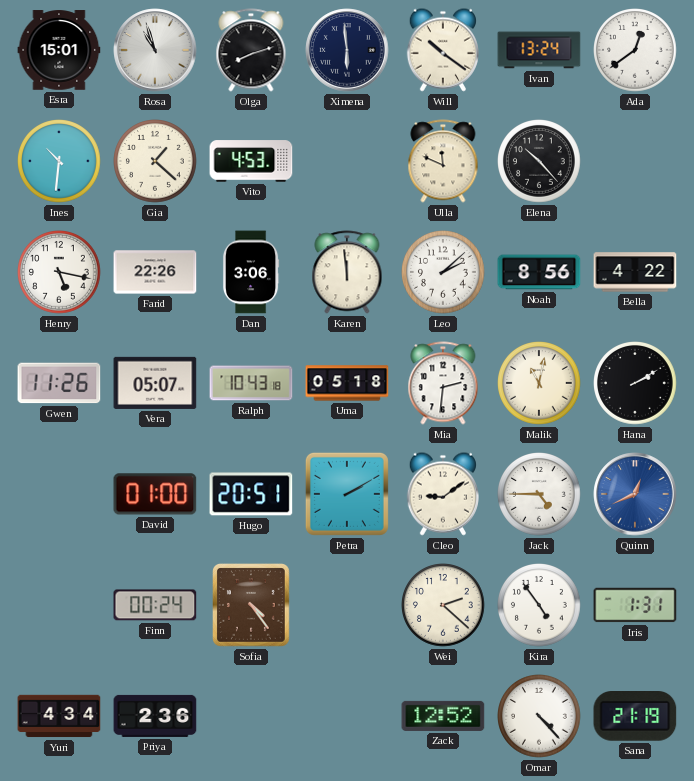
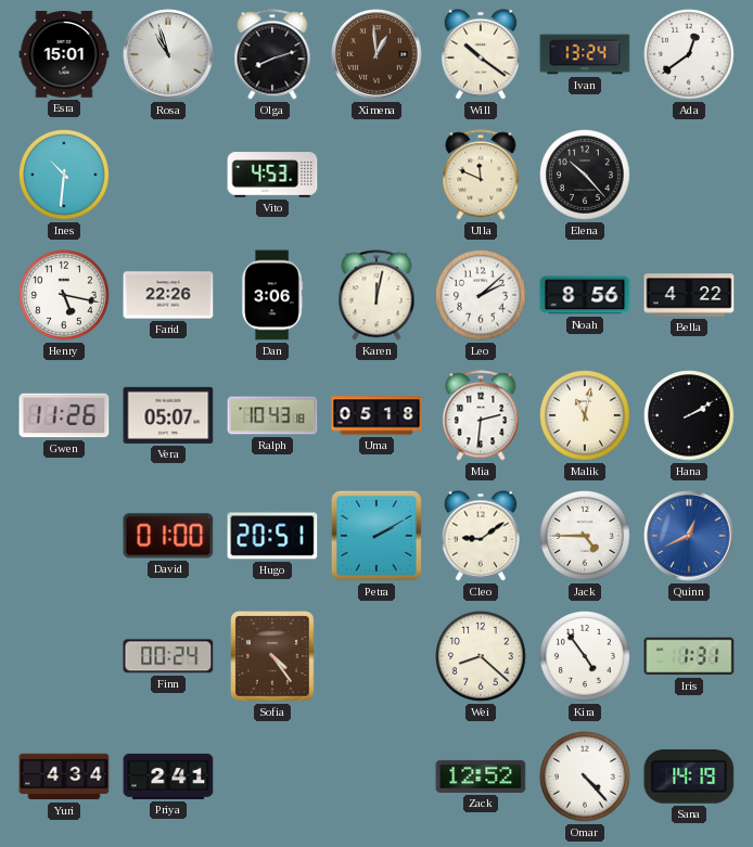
Ximena: 5:59 -> 12:59 (376, 54)
Ximena dial: navy -> brown (376, 54)
Gia: 1:22 -> none (156, 162)
Karen: 11:59 -> 12:02 (376, 295)
Wei: 2:22 -> 8:22 (482, 657)
Priya: 2:36 -> 2:41 (168, 777)
Sana: 21:19 -> 14:19 (689, 778)
